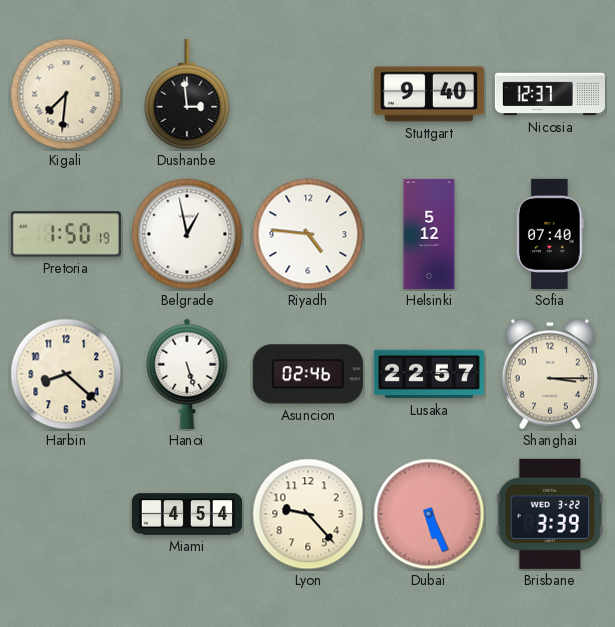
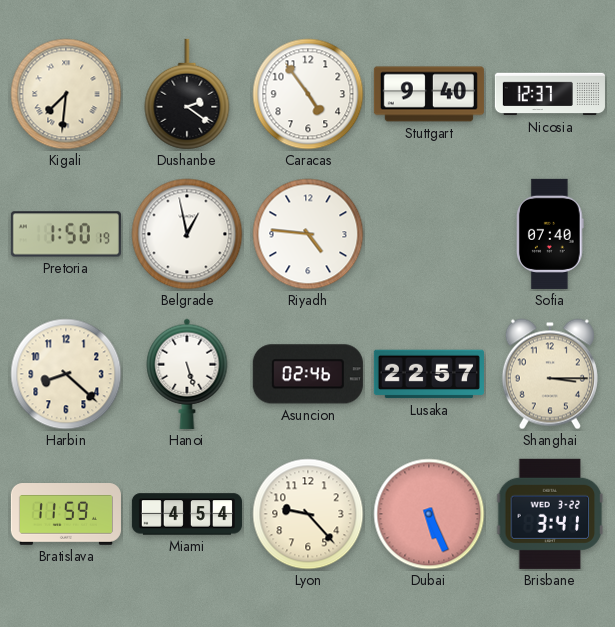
Dushanbe: 2:59 -> 2:21 (187, 94)
Caracas: none -> 4:54 (308, 94)
Helsinki: 5:12 -> none (429, 234)
Bratislava: none -> 11:59 (66, 515)
Brisbane: 3:39 -> 3:41 (550, 514)
